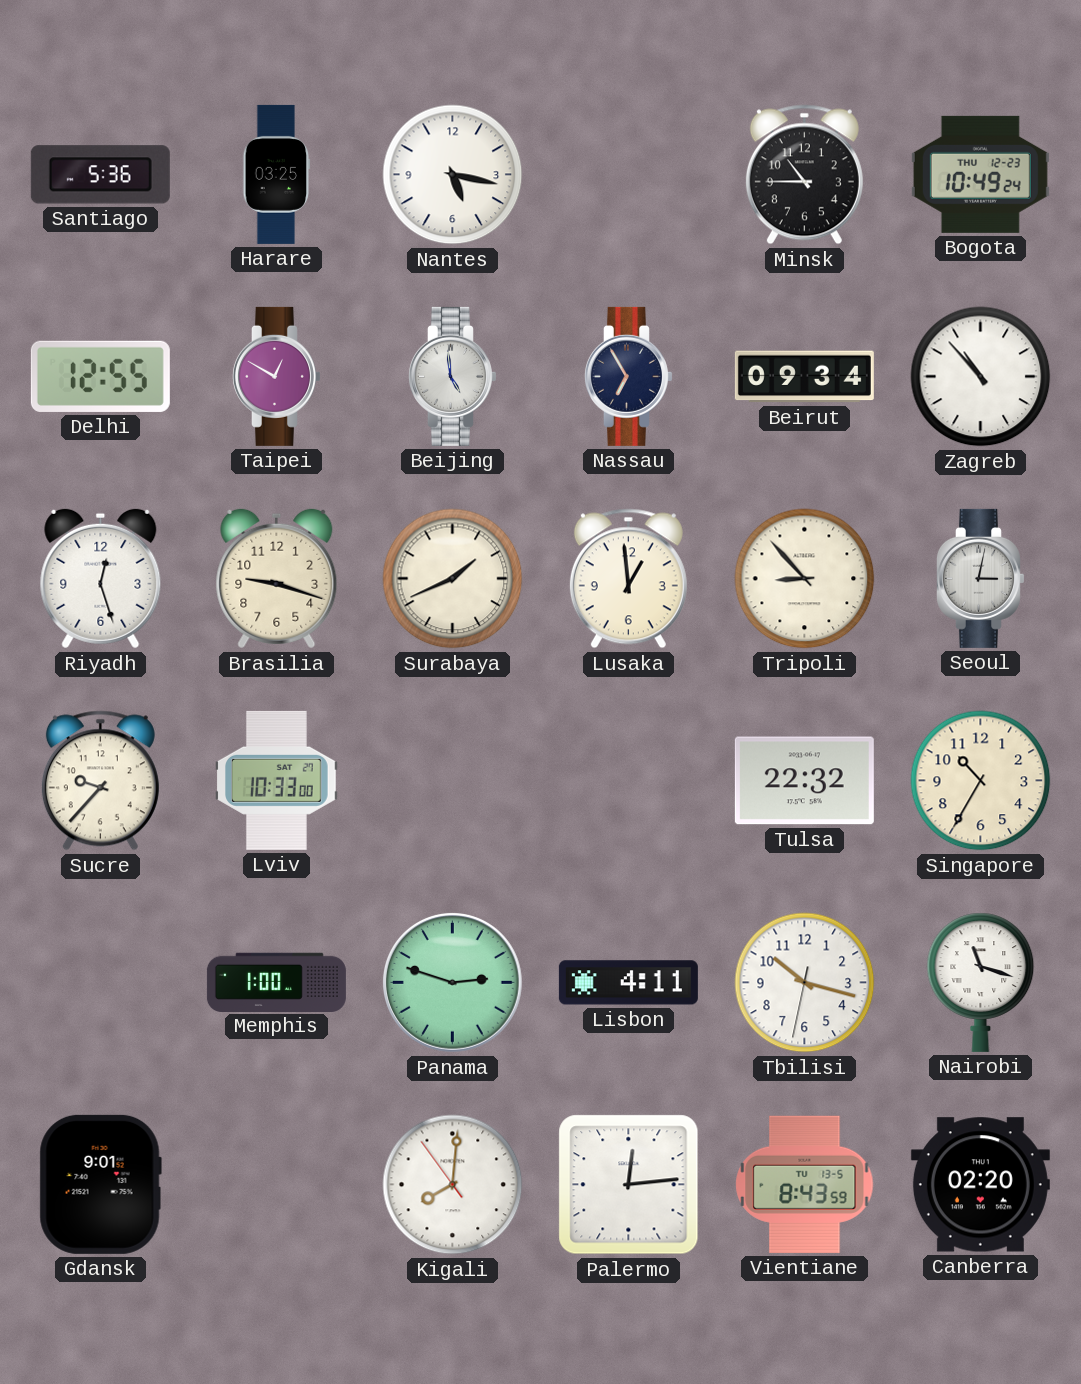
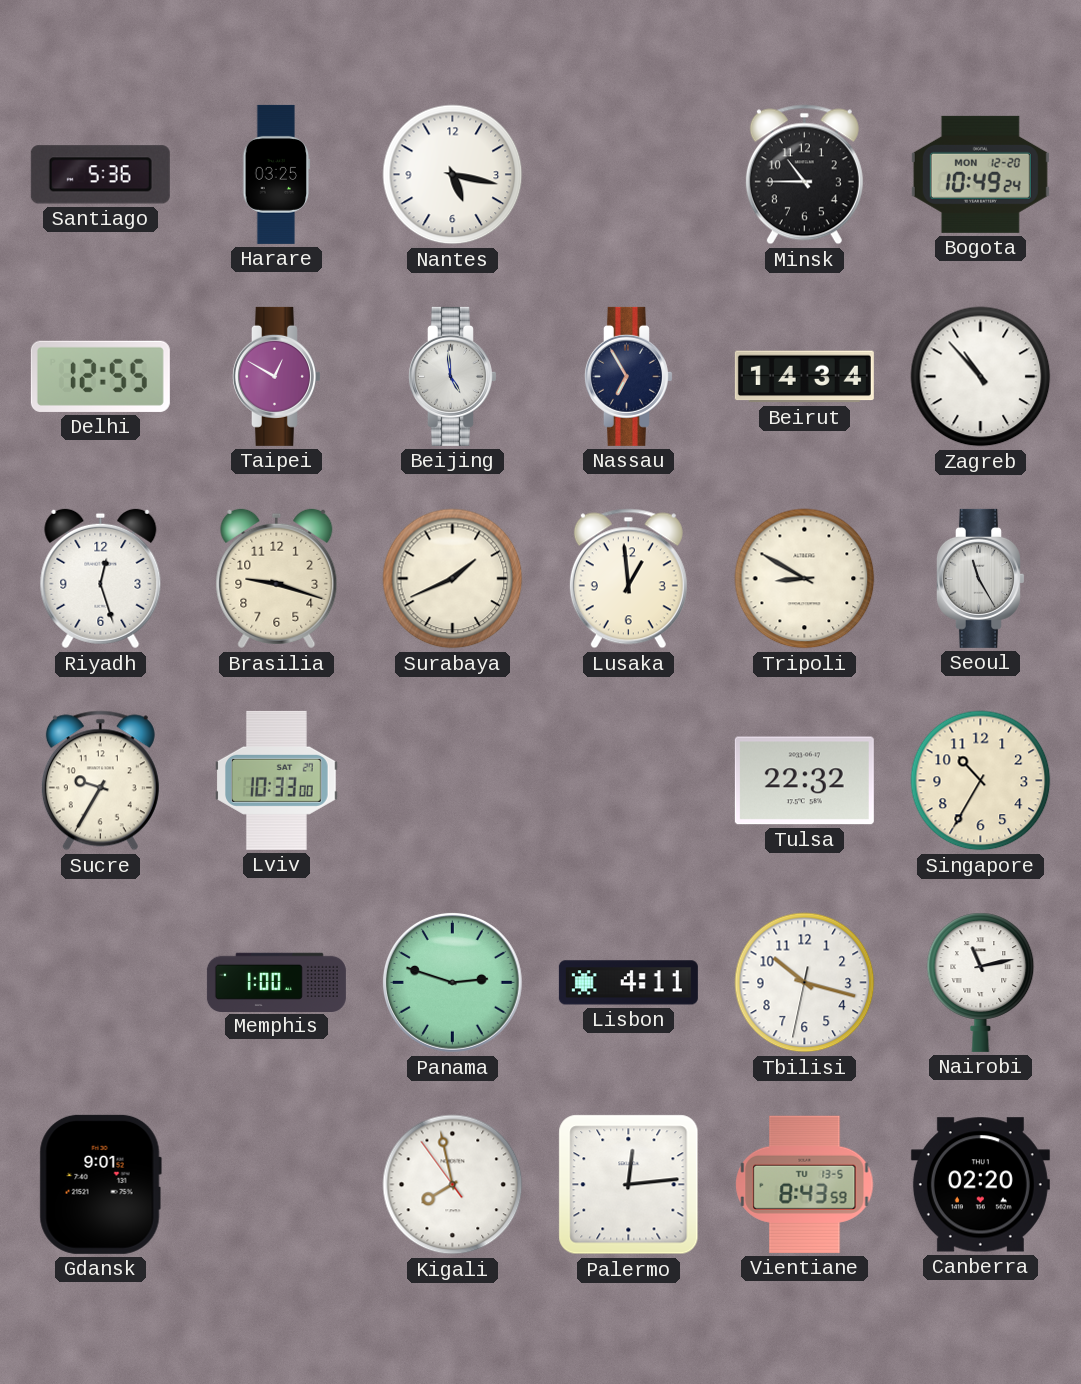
Bogota date: THU 12-23 -> MON 12-20 (980, 174)
Beirut: 09:34 -> 14:34 (804, 377)
Tripoli: 8:53 -> 8:50 (805, 579)
Seoul: 3:02 -> 11:25 (980, 578)
Sucre: 9:37 -> 9:35 (100, 781)
Nairobi: 11:18 -> 11:13 (981, 982)
Kigali: 8:00 -> 7:57 (453, 1185)
